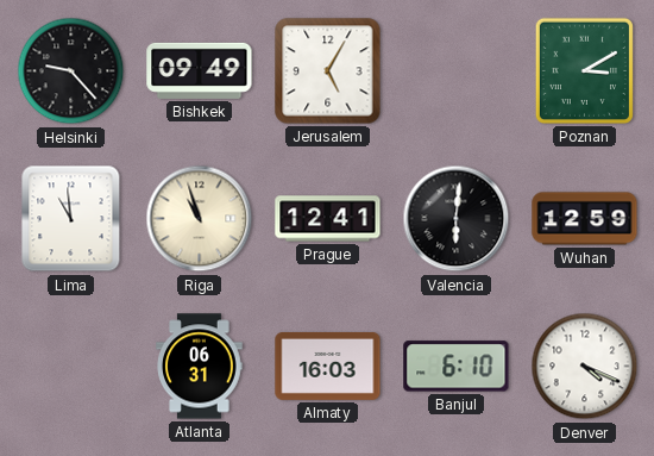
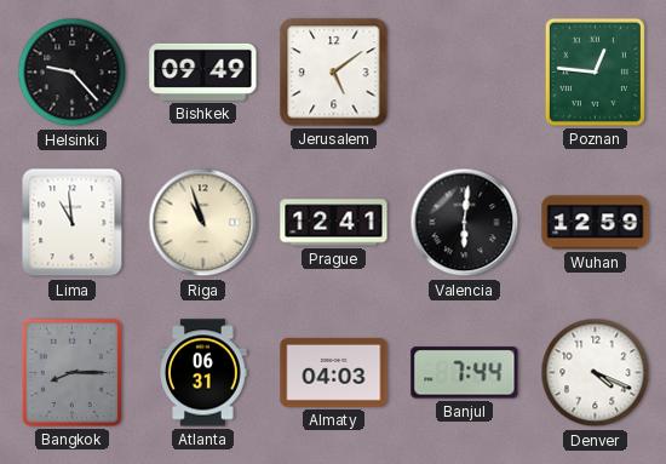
Jerusalem: 5:05 -> 5:09 (334, 73)
Poznan: 3:10 -> 12:46 (595, 71)
Bangkok: none -> 8:15 (71, 372)
Almaty: 16:03 -> 04:03 (334, 372)
Banjul: 6:10 -> 7:44 (465, 373)
